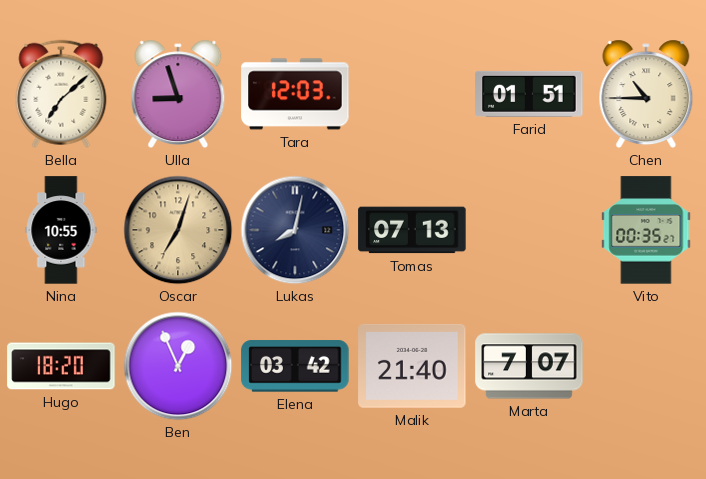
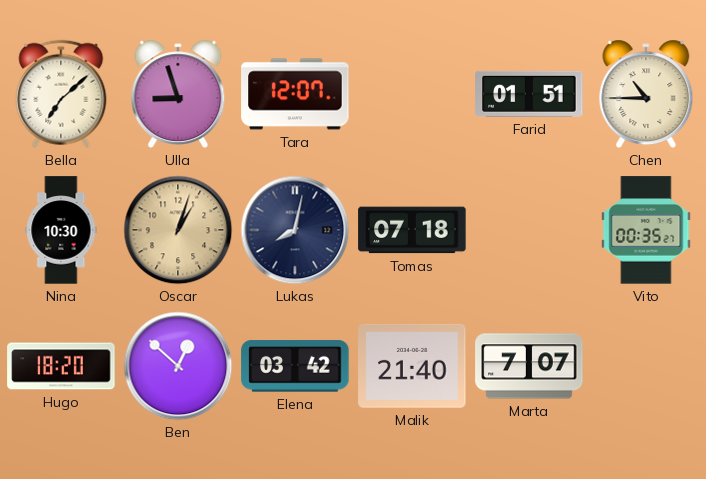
Tara: 12:03 -> 12:07 (295, 94)
Nina: 10:55 -> 10:30 (61, 230)
Oscar: 7:03 -> 1:03 (178, 230)
Tomas: 07:13 -> 07:18 (412, 230)
Ben: 12:56 -> 12:52 (178, 366)
